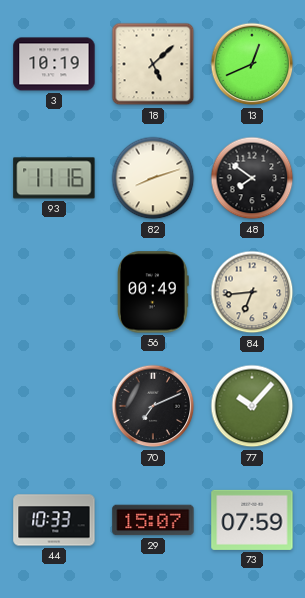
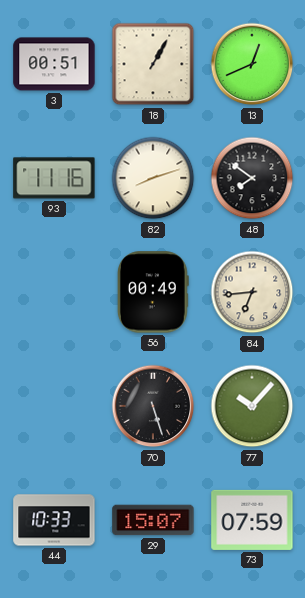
3: 10:19 -> 00:51 (54, 64)
18: 5:08 -> 1:05 (153, 64)
70: 7:11 -> 5:27 (153, 406)
